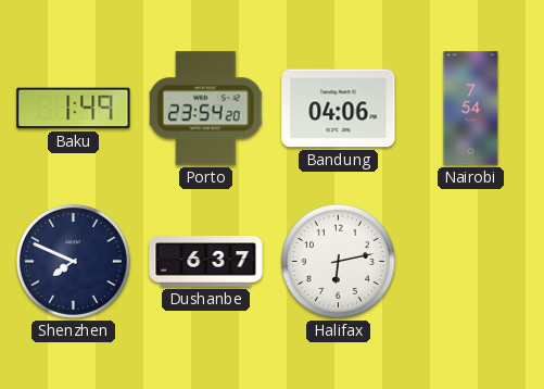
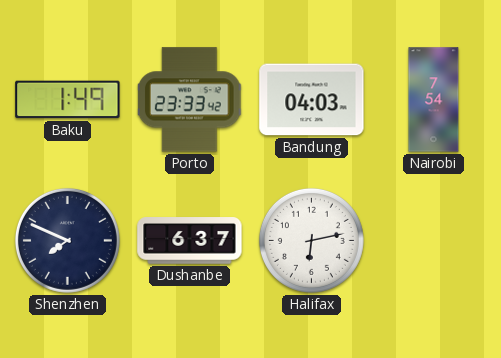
Porto: 23:54 -> 23:33 (190, 100)
Bandung: 04:06 -> 04:03 (312, 100)
